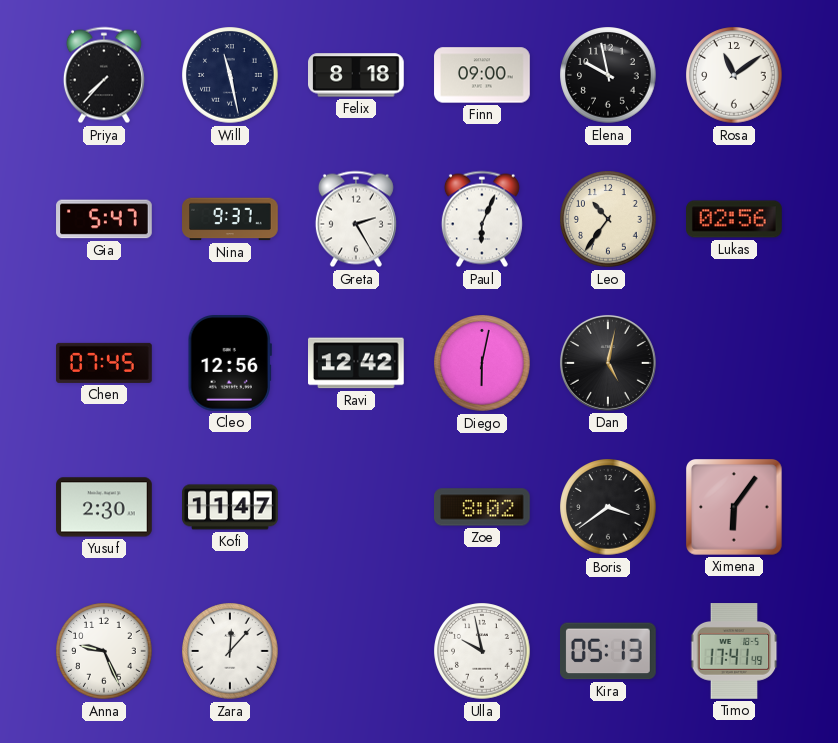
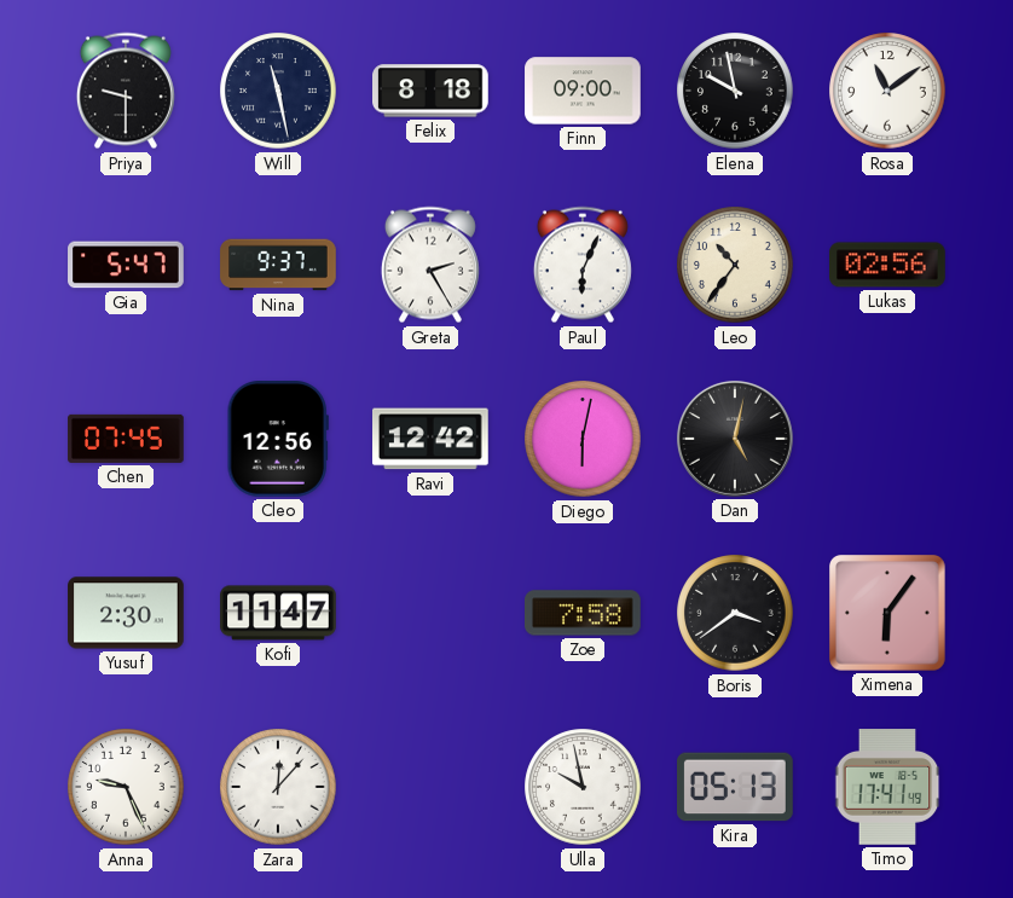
Priya: 7:37 -> 9:30 (126, 91)
Zoe: 8:02 -> 7:58 (584, 613)
